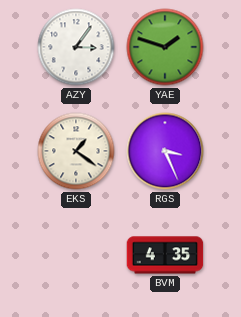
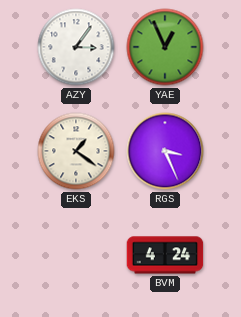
YAE: 1:48 -> 12:56 (165, 47)
BVM: 4:35 -> 4:24 (165, 255)
